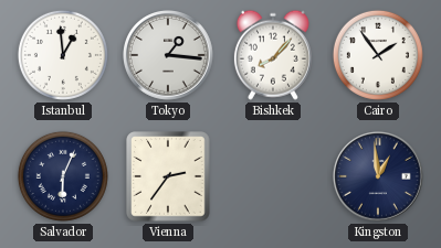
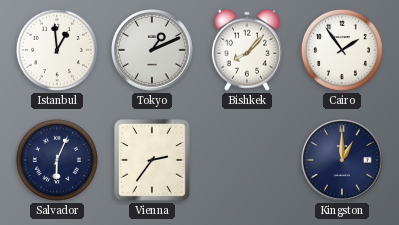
Tokyo: 1:16 -> 1:11 (153, 51)
Kingston: 12:59 -> 1:00 (343, 161)
